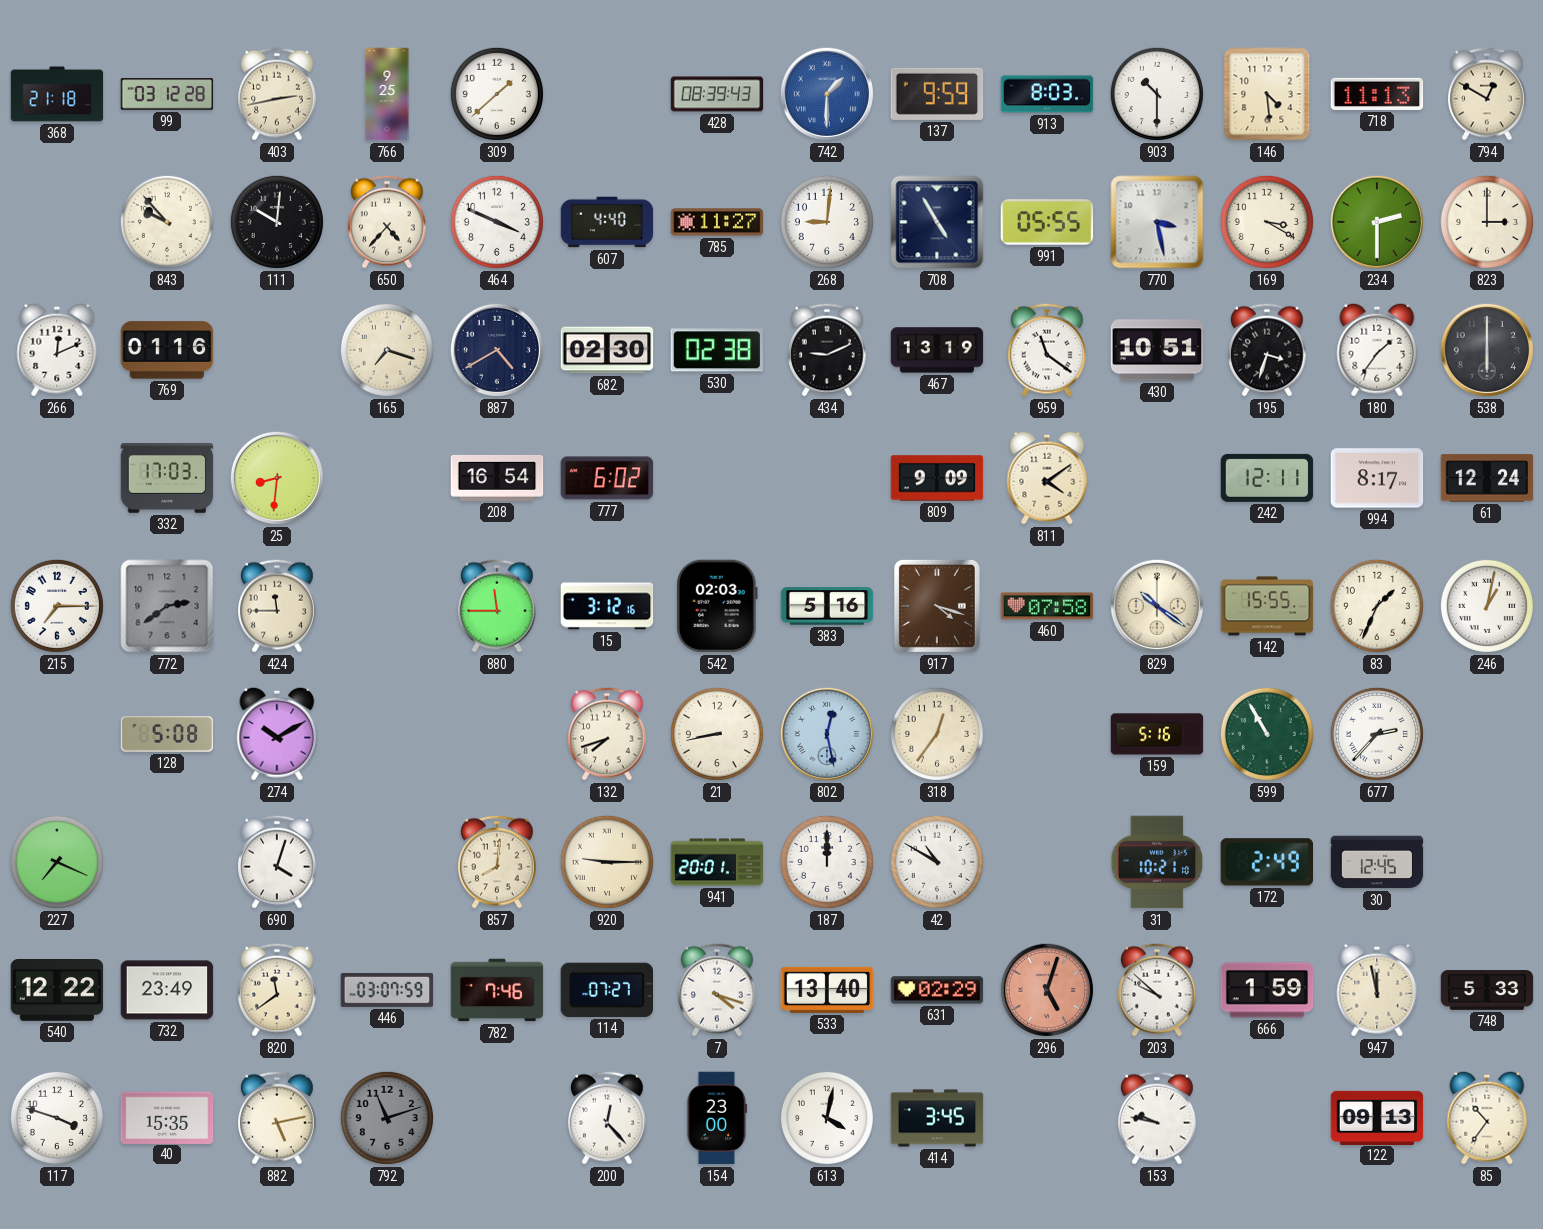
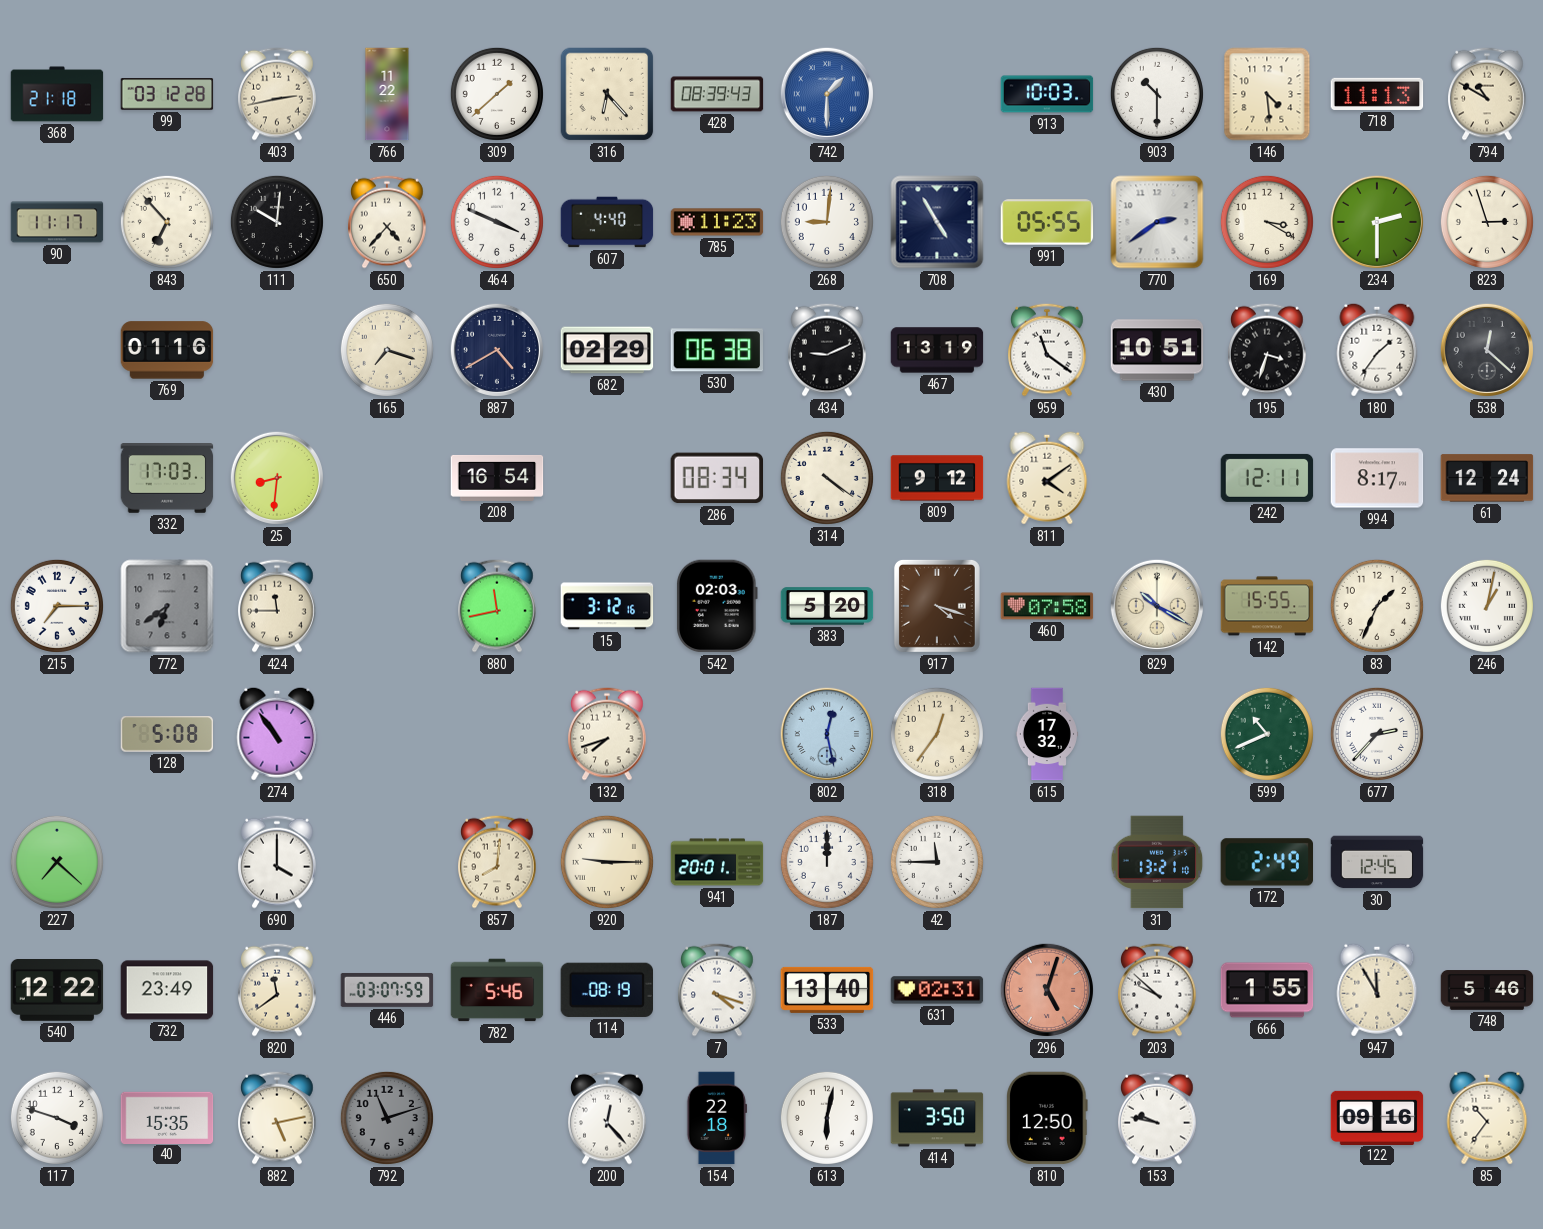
766: 9:25 -> 11:22 (387, 94)
316: none -> 6:23 (607, 94)
137: 9:59 -> none (937, 94)
913: 8:03 -> 10:03 (1047, 94)
794: 12:50 -> 10:50 (1487, 94)
90: none -> 11:17 (57, 222)
843: 9:53 -> 6:53 (167, 222)
785: 11:27 -> 11:23 (717, 222)
770: 3:28 -> 2:39 (1157, 222)
823: 3:00 -> 2:57 (1487, 222)
266: 12:11 -> none (57, 350)
682: 02:30 -> 02:29 (607, 350)
530: 02:38 -> 06:38 (716, 350)
538: 6:00 -> 12:22 (1487, 350)
777: 6:02 -> none (607, 478)
286: none -> 08:34 (716, 478)
314: none -> 4:21 (827, 478)
809: 9:09 -> 9:12 (937, 478)
772: 2:39 -> 6:39 (167, 606)
880: 11:45 -> 11:43 (497, 606)
383: 5:16 -> 5:20 (827, 606)
829: 10:21 -> 10:20 (1157, 606)
274: 10:10 -> 10:54 (277, 734)
21: 8:43 -> none (717, 734)
615: none -> 17:32 (1047, 734)
159: 5:16 -> none (1157, 734)
599: 10:55 -> 10:41 (1267, 734)
227: 7:19 -> 7:22 (57, 862)
690: 4:03 -> 4:00 (277, 862)
42: 10:50 -> 11:45 (937, 862)
31: 10:21 -> 13:21 (1157, 862)
782: 7:46 -> 5:46 (497, 990)
114: 07:27 -> 08:19 (606, 990)
631: 02:29 -> 02:31 (937, 990)
666: 1:59 -> 1:55 (1267, 990)
947: 11:58 -> 11:55 (1377, 990)
748: 5:33 -> 5:46 (1487, 990)
154: 23:00 -> 22:18 (717, 1118)
613: 4:02 -> 6:02 (827, 1118)
414: 3:45 -> 3:50 (937, 1118)
810: none -> 12:50 (1048, 1118)
122: 09:13 -> 09:16 (1377, 1117)
